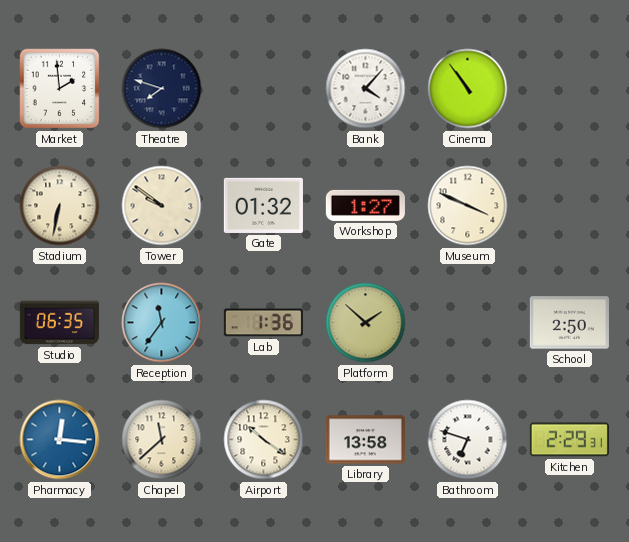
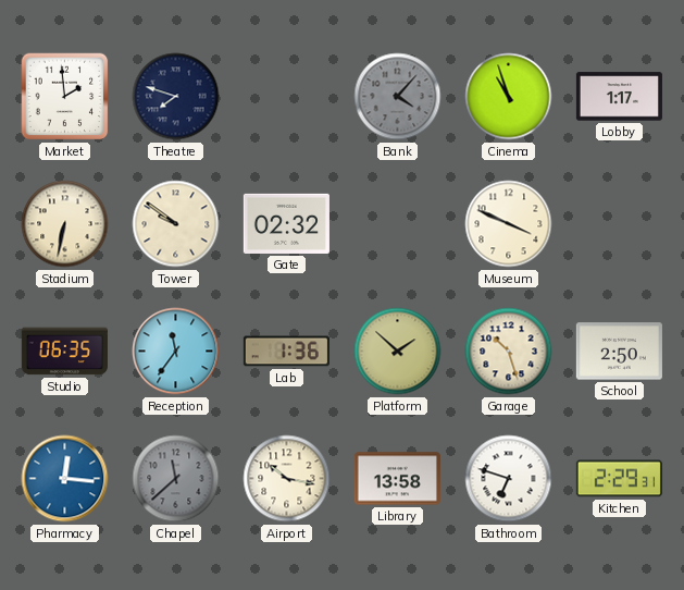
Bank dial: white -> grey (398, 97)
Cinema: 10:54 -> 10:57 (509, 97)
Lobby: none -> 1:17 (619, 97)
Gate: 01:32 -> 02:32 (286, 223)
Workshop: 1:27 -> none (365, 205)
Garage: none -> 10:27 (509, 352)
Chapel dial: cream -> grey (176, 479)
Airport: 10:21 -> 10:17 (287, 479)
